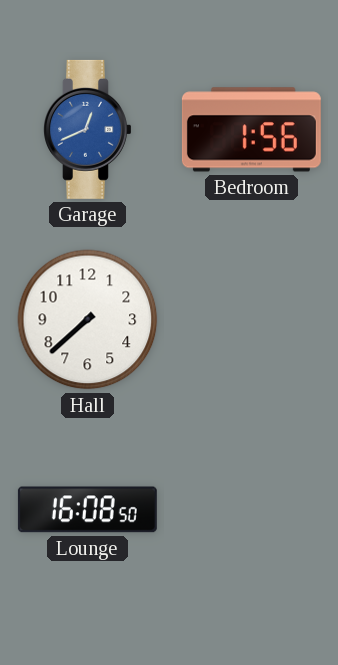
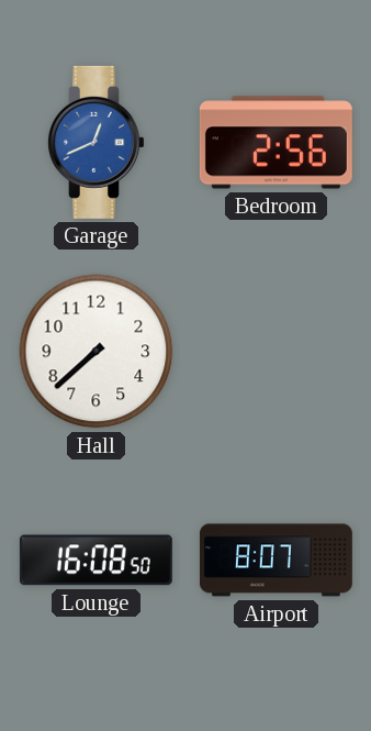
Bedroom: 1:56 -> 2:56 (276, 143)
Airport: none -> 8:07 (276, 561)
